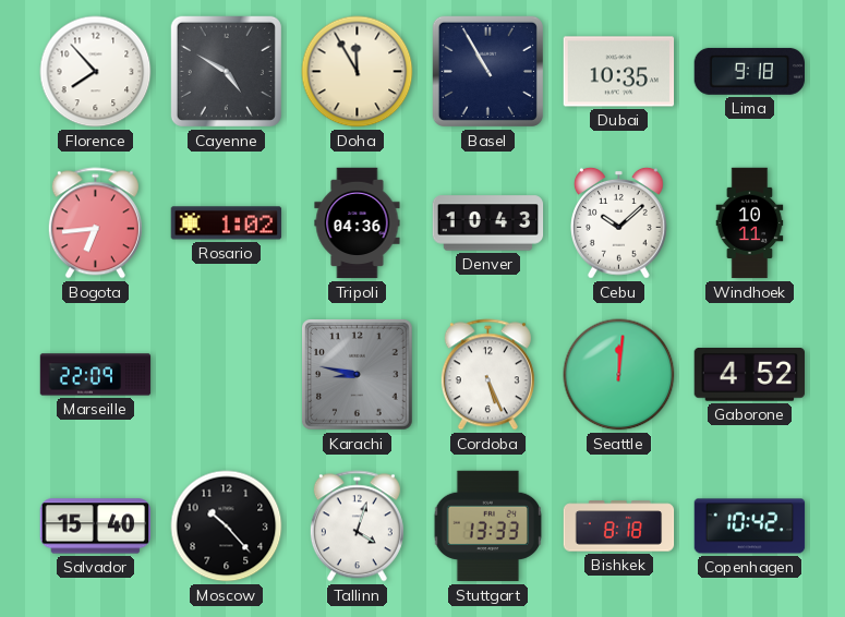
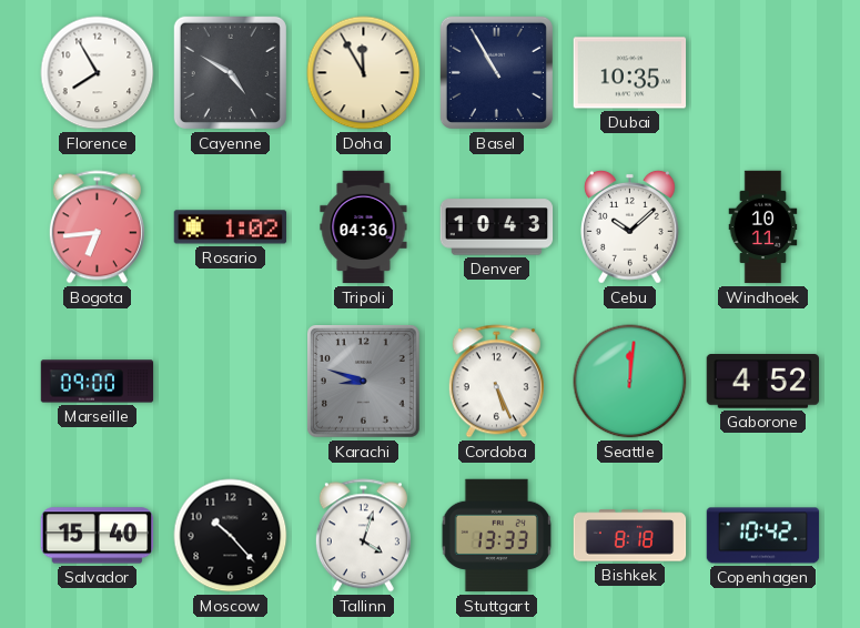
Florence: 7:53 -> 7:55 (98, 73)
Lima: 9:18 -> none (750, 71)
Marseille: 22:09 -> 09:00 (98, 382)
Karachi: 8:47 -> 8:48 (364, 382)
